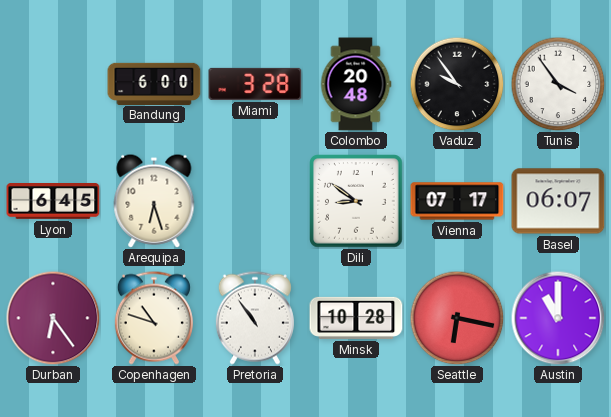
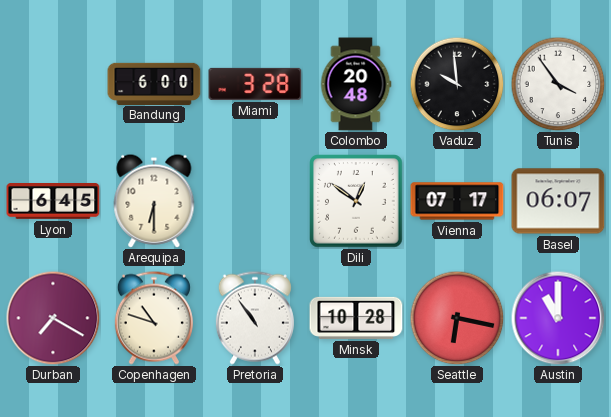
Vaduz: 9:54 -> 9:59 (457, 84)
Arequipa: 6:27 -> 6:30 (154, 201)
Dili: 8:51 -> 12:51 (356, 201)
Durban: 6:24 -> 7:20 (53, 318)
